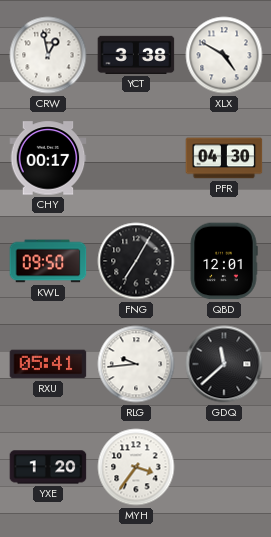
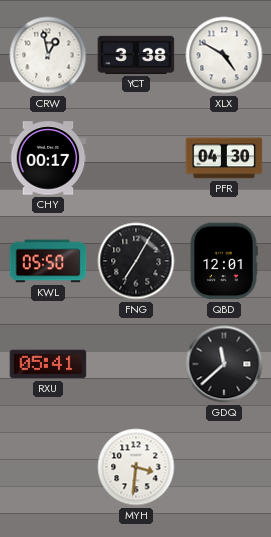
KWL: 09:50 -> 05:50 (48, 261)
RLG: 9:44 -> none (136, 364)
YXE: 1:20 -> none (48, 467)
MYH: 3:36 -> 3:31 (136, 467)
